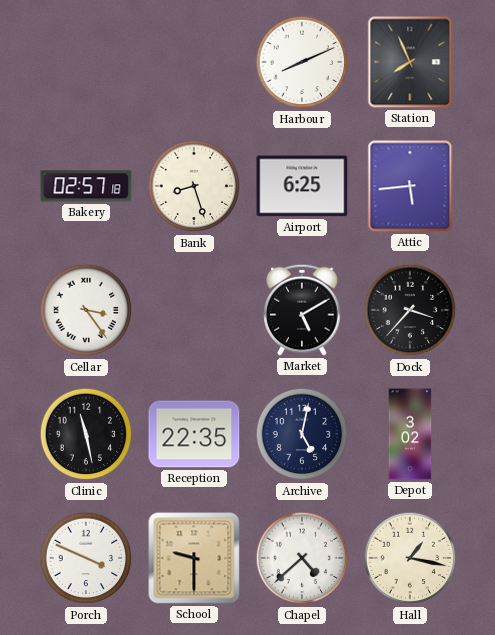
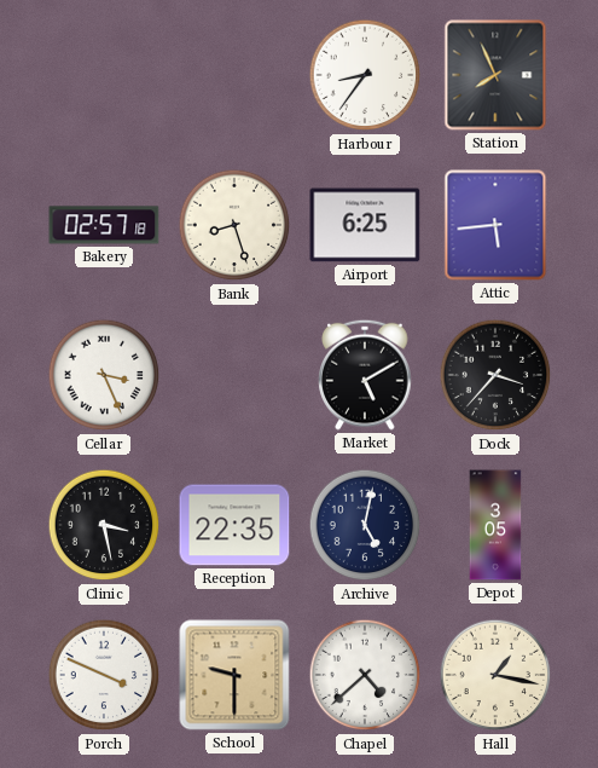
Harbour: 8:11 -> 8:36 (365, 75)
Cellar: 3:24 -> 3:26 (104, 375)
Clinic: 11:28 -> 3:28 (104, 525)
Depot: 3:02 -> 3:05 (495, 525)
